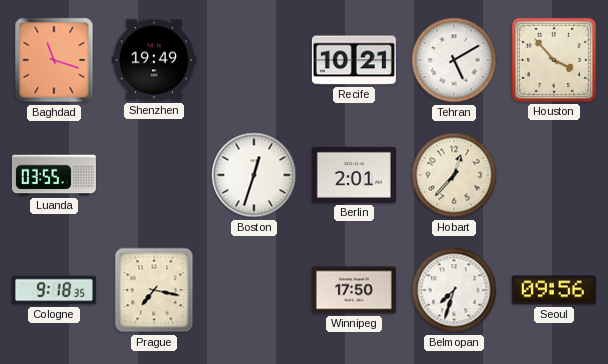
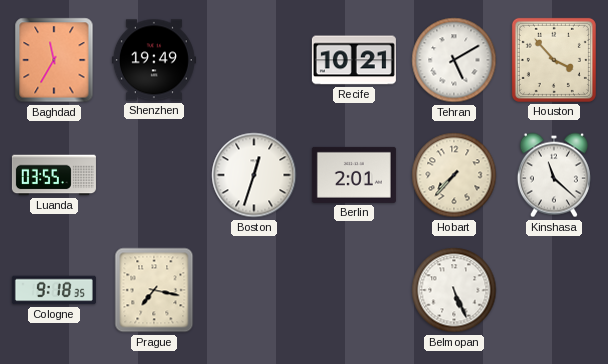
Baghdad: 11:18 -> 11:35 (54, 60)
Hobart: 12:37 -> 7:37 (454, 175)
Kinshasa: none -> 11:22 (554, 175)
Winnipeg: 17:50 -> none (354, 290)
Belmopan: 7:33 -> 5:26 (454, 290)
Seoul: 09:56 -> none (554, 290)
